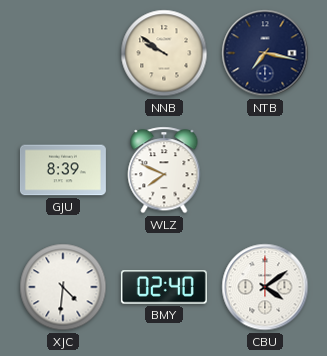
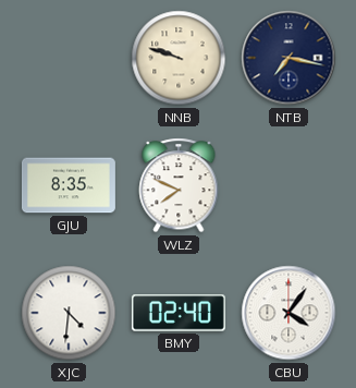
NNB: 9:51 -> 9:48 (179, 58)
GJU: 8:39 -> 8:35 (69, 185)
CBU: 4:09 -> 4:06 (289, 313)
